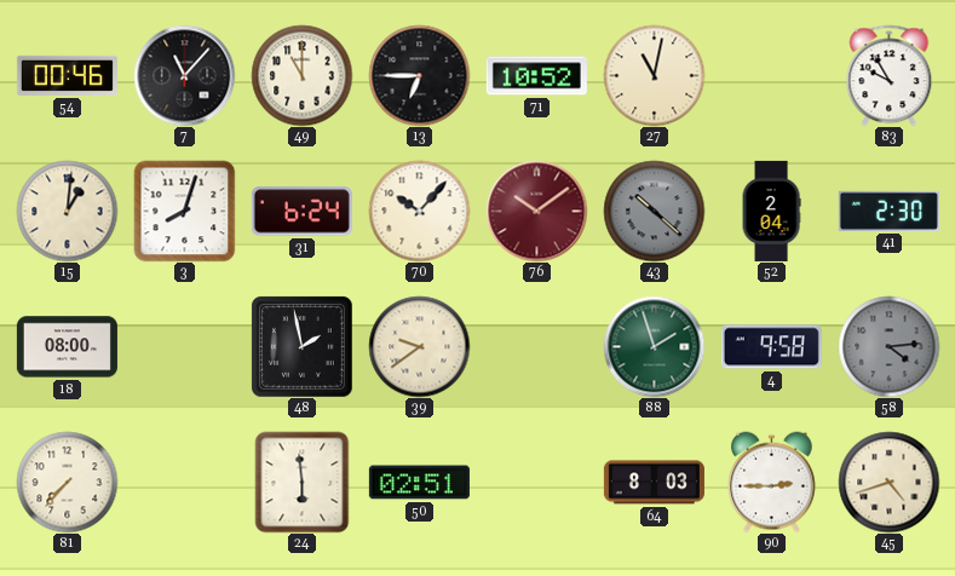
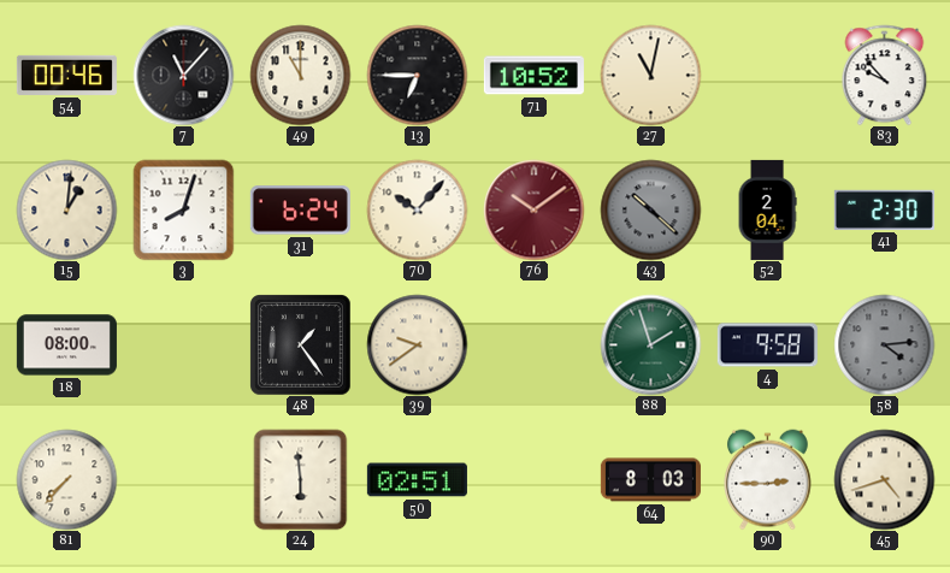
83: 9:55 -> 9:53 (885, 75)
48: 1:58 -> 1:24 (301, 345)
